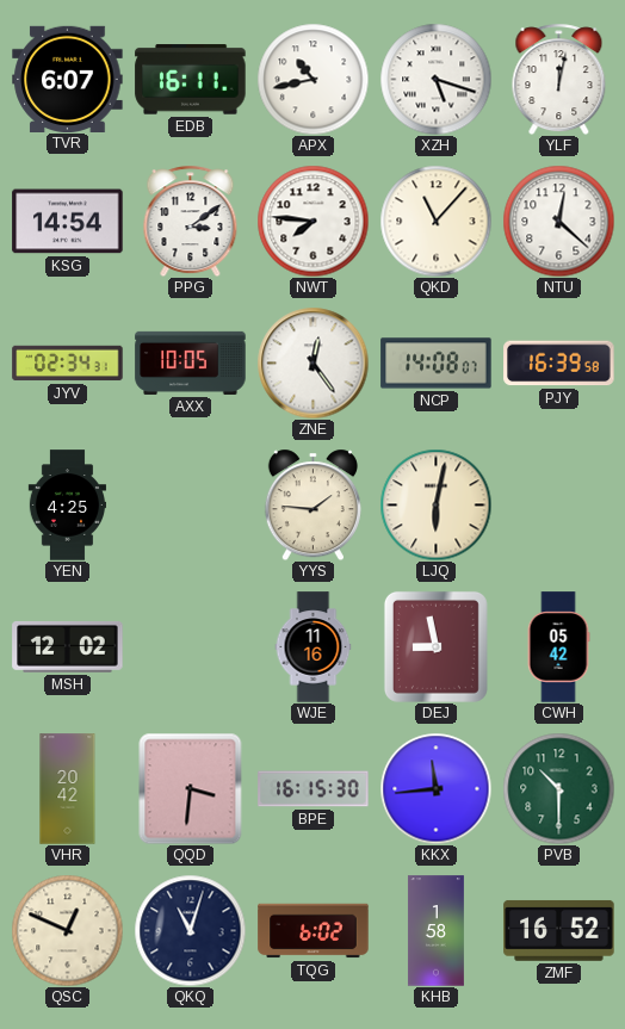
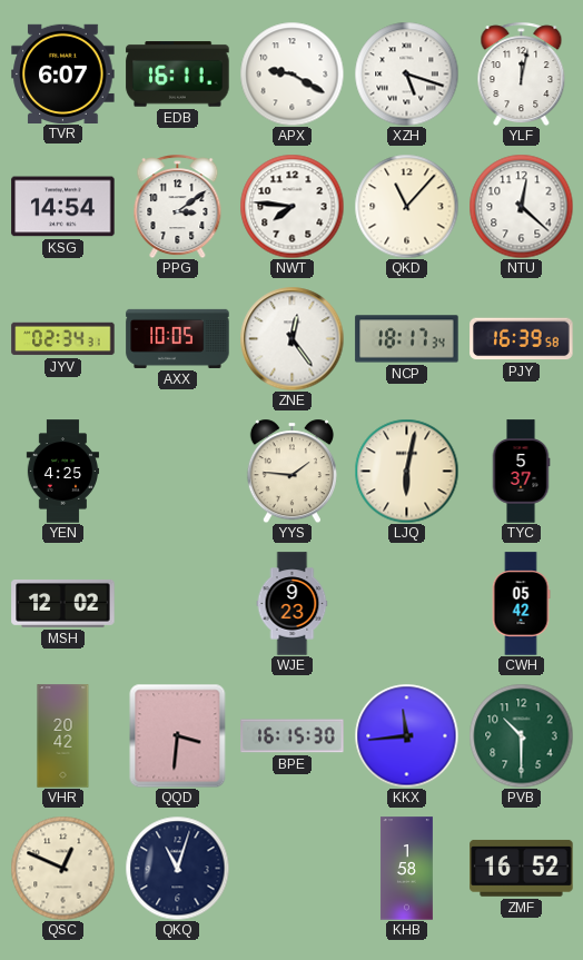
APX: 10:43 -> 9:20 (291, 73)
NCP: 14:08 -> 18:17 (407, 339)
TYC: none -> 5:37 (521, 472)
WJE: 11:16 -> 9:23 (293, 604)
DEJ: 8:58 -> none (435, 646)
TQG: 6:02 -> none (314, 931)
